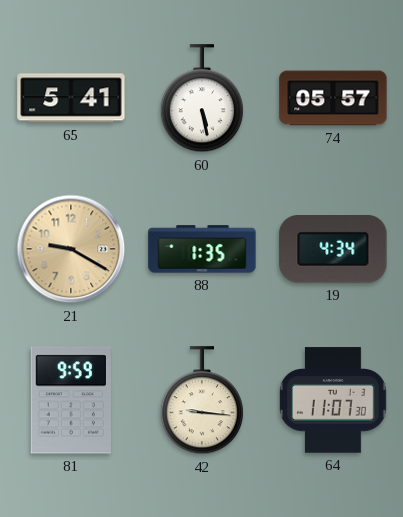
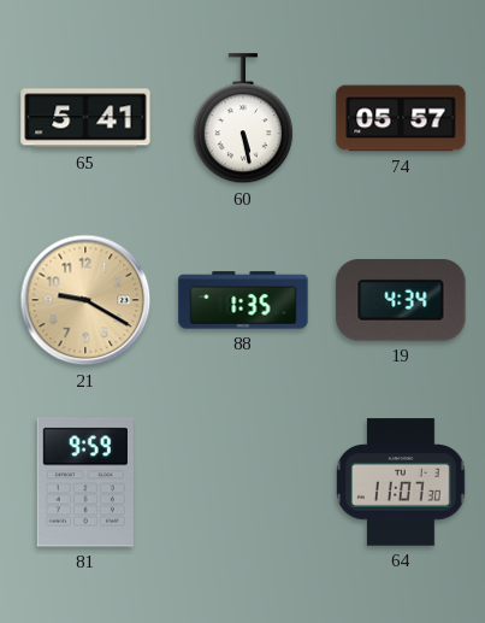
42: 9:16 -> none (202, 401)
